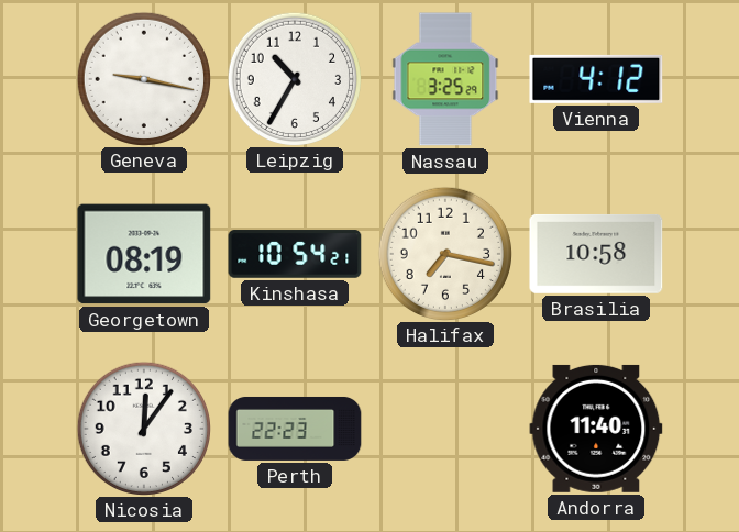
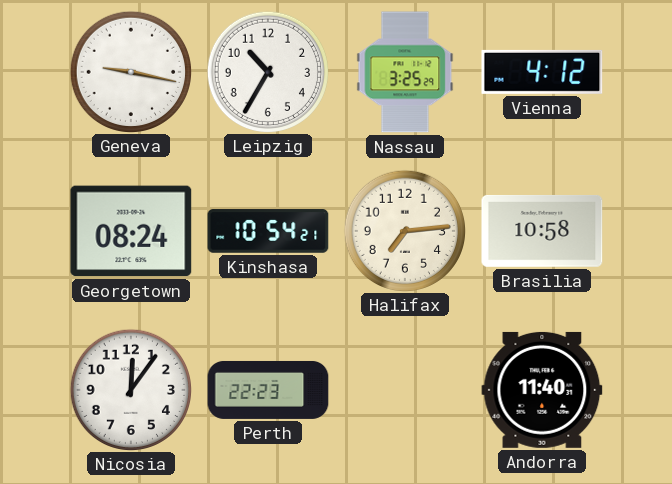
Georgetown: 08:19 -> 08:24 (131, 231)
Halifax: 7:17 -> 7:14 (404, 230)
